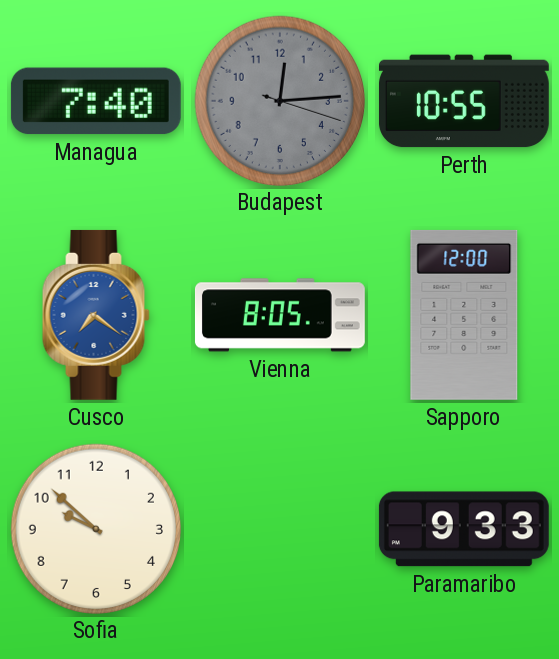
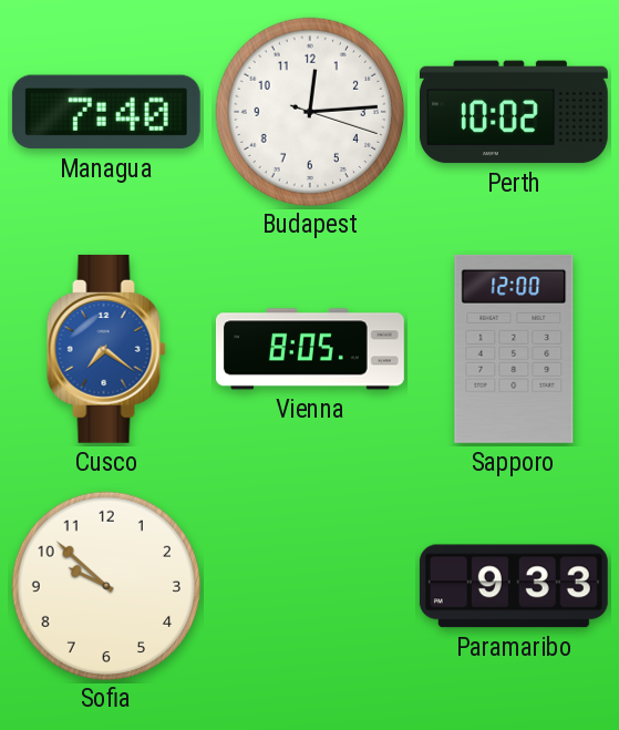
Budapest dial: grey -> white (309, 111)
Perth: 10:55 -> 10:02 (514, 112)
